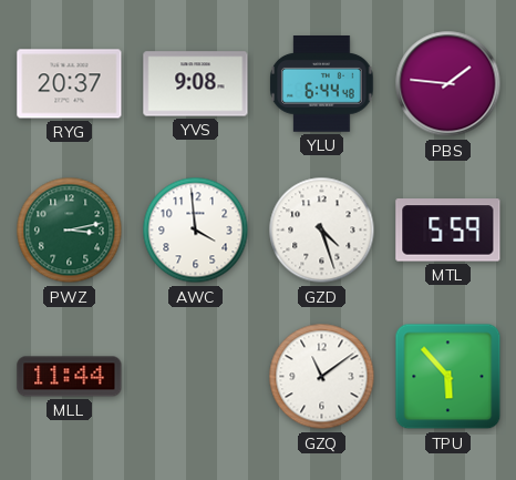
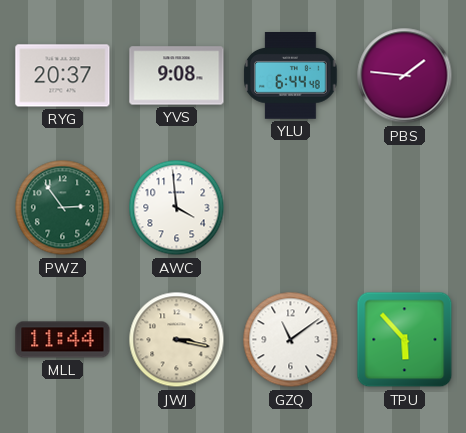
PWZ: 3:13 -> 2:54 (63, 208)
GZD: 4:27 -> none (322, 231)
MTL: 5:59 -> none (448, 231)
JWJ: none -> 3:17 (177, 340)
